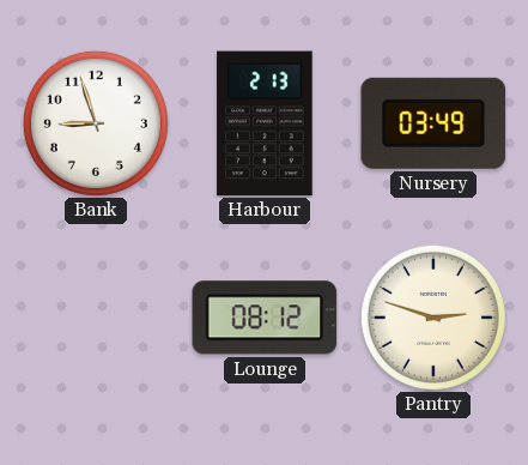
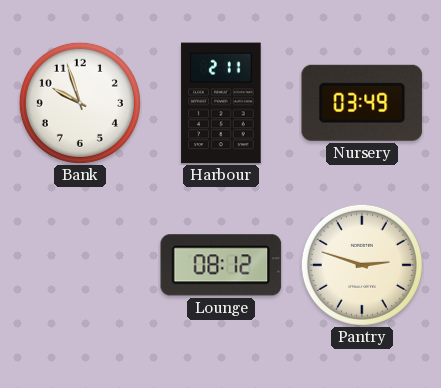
Bank: 8:57 -> 9:57 (80, 103)
Harbour: 2:13 -> 2:11 (221, 103)
